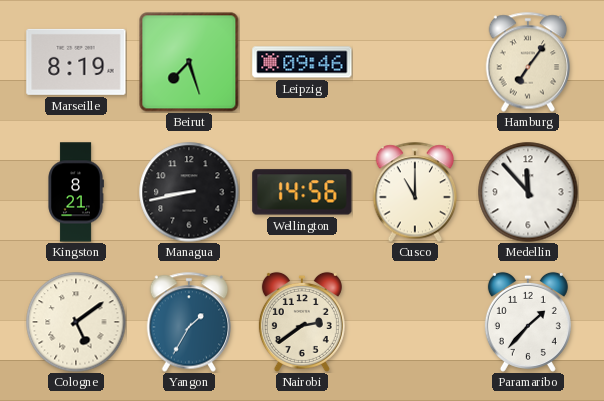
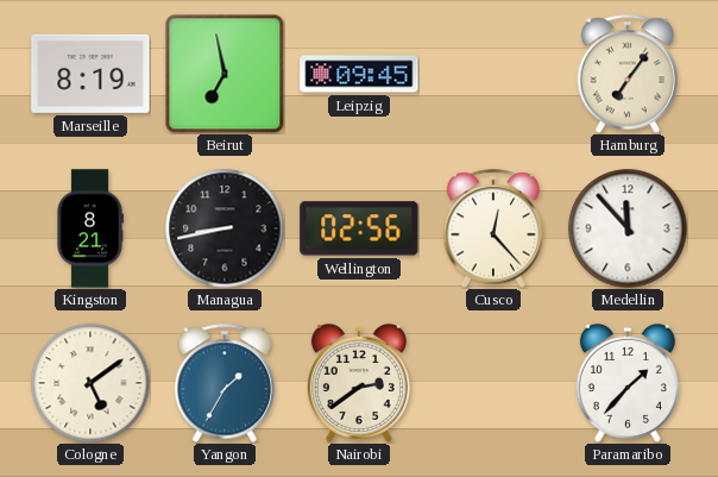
Beirut: 7:27 -> 6:58 (225, 74)
Leipzig: 09:46 -> 09:45 (359, 74)
Wellington: 14:56 -> 02:56 (359, 228)
Cusco: 11:00 -> 12:23 (493, 228)
